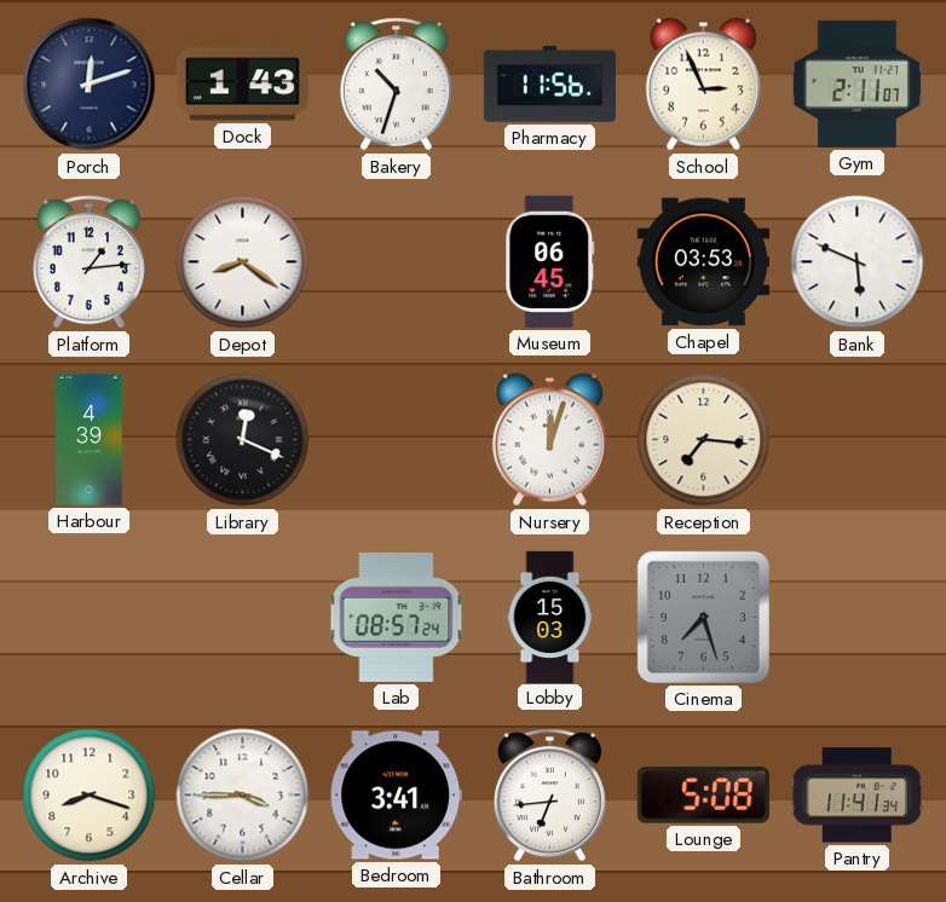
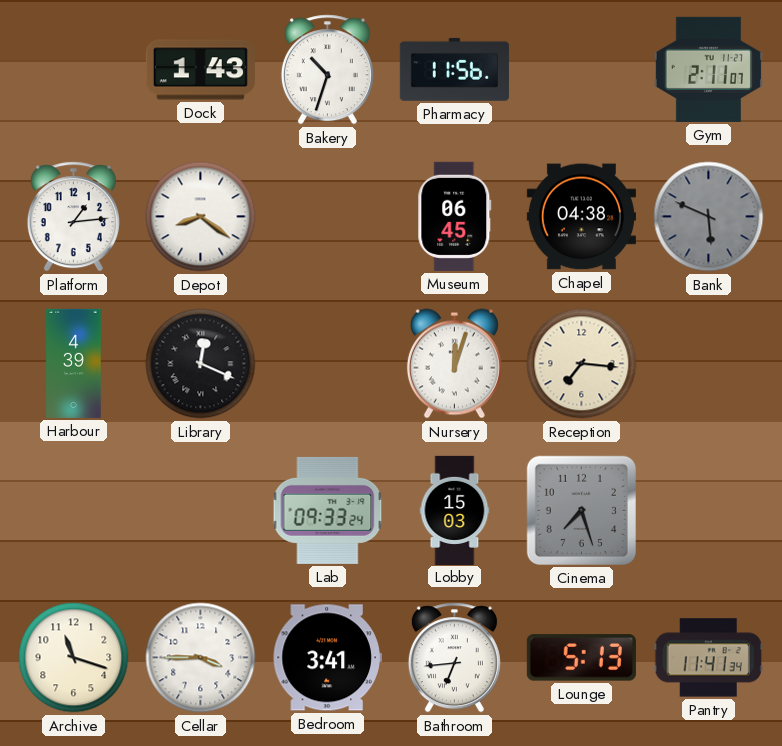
Porch: 12:12 -> none (90, 85)
School: 2:56 -> none (703, 85)
Chapel: 03:53 -> 04:38 (581, 217)
Bank dial: white -> grey (709, 217)
Lab: 08:57 -> 09:33 (328, 510)
Archive: 8:18 -> 11:18 (74, 658)
Lounge: 5:08 -> 5:13 (581, 658)
